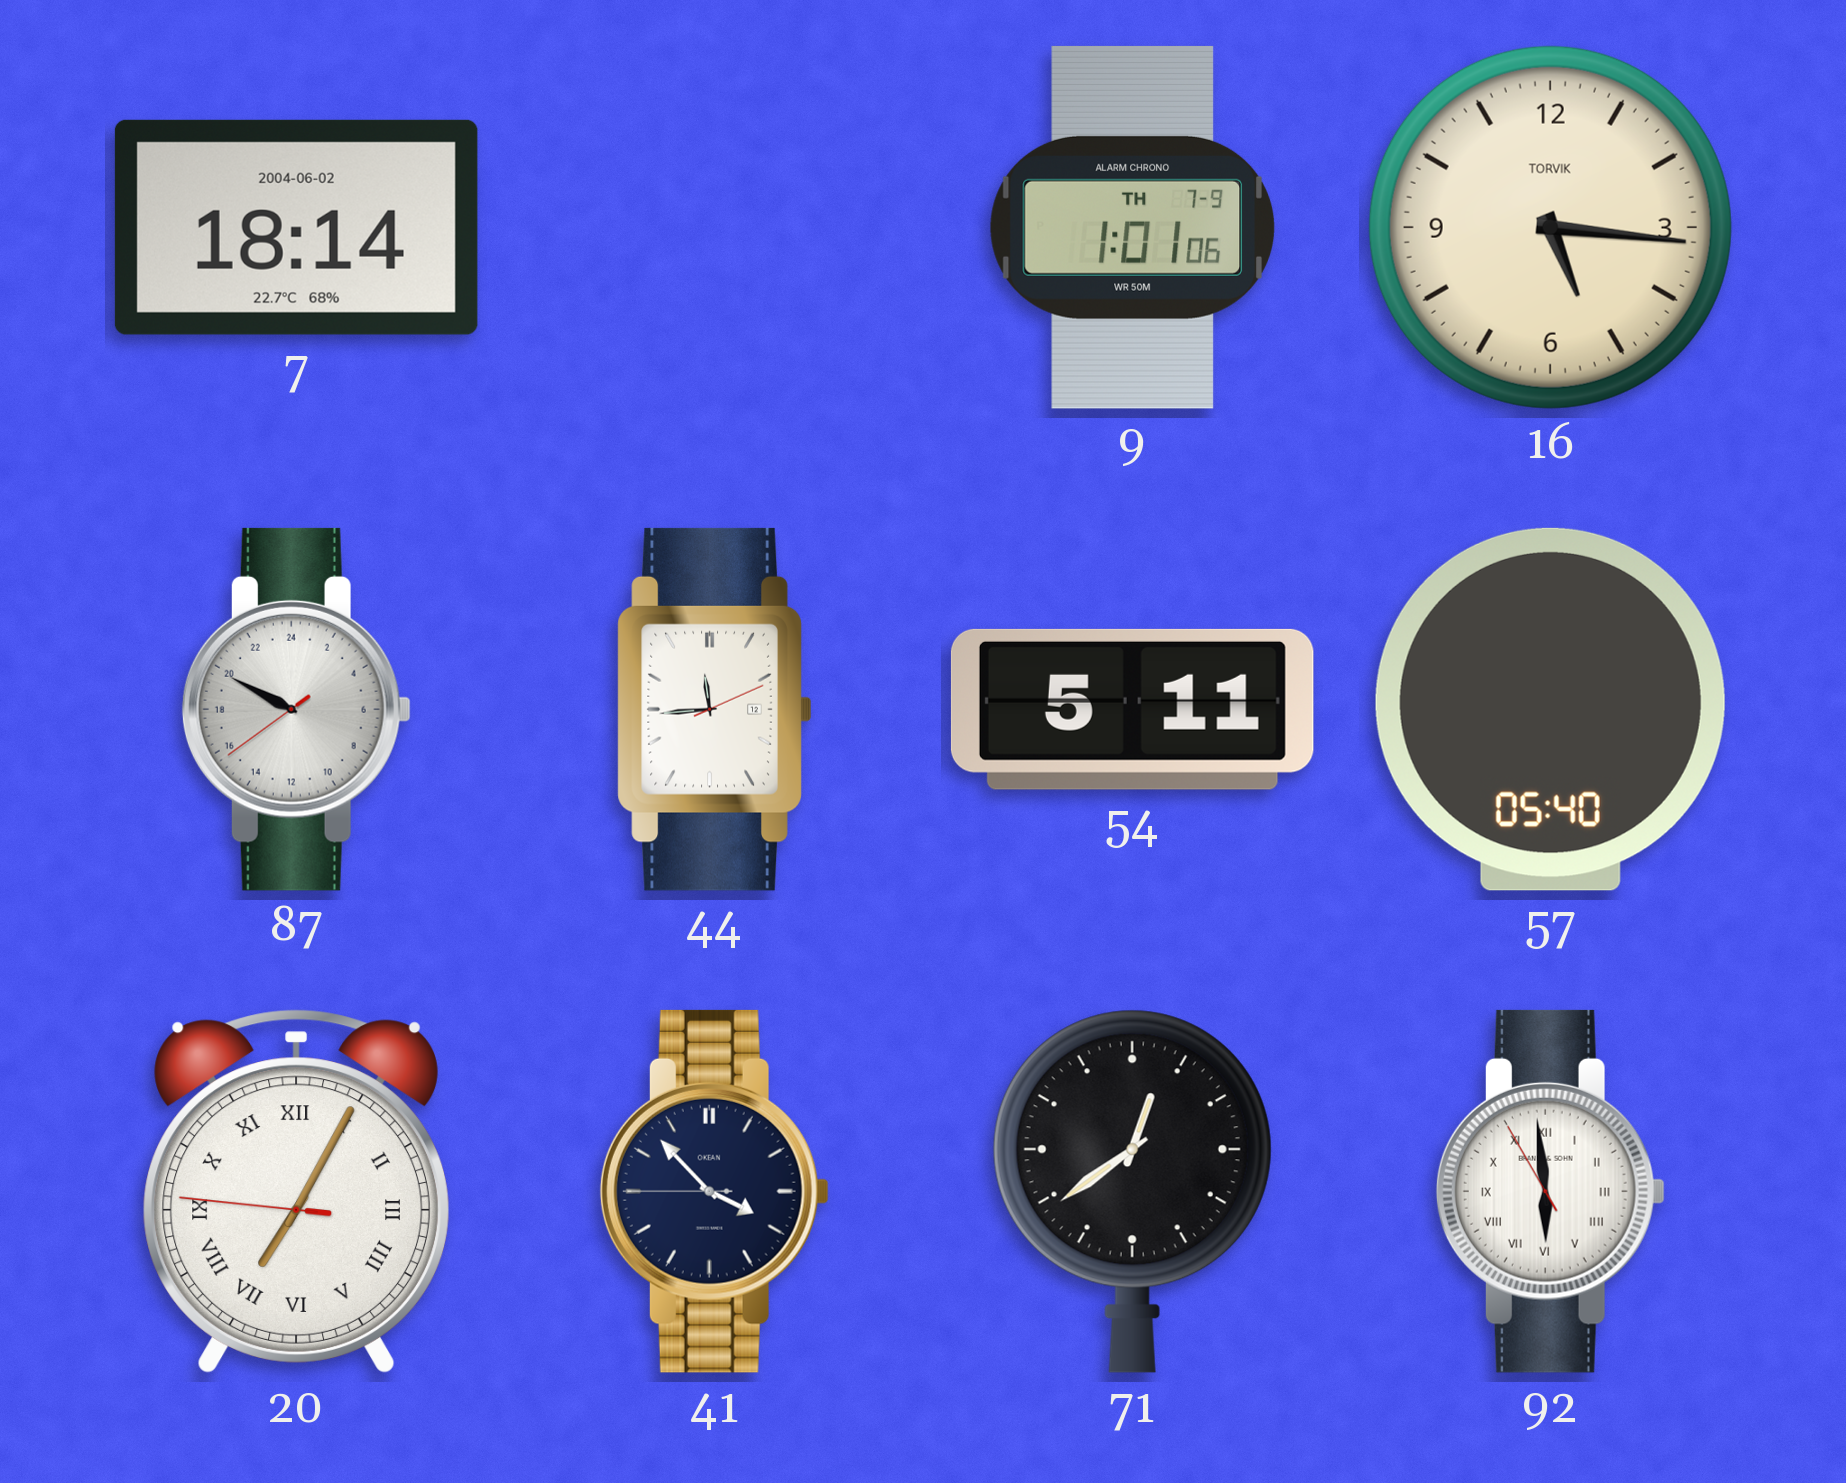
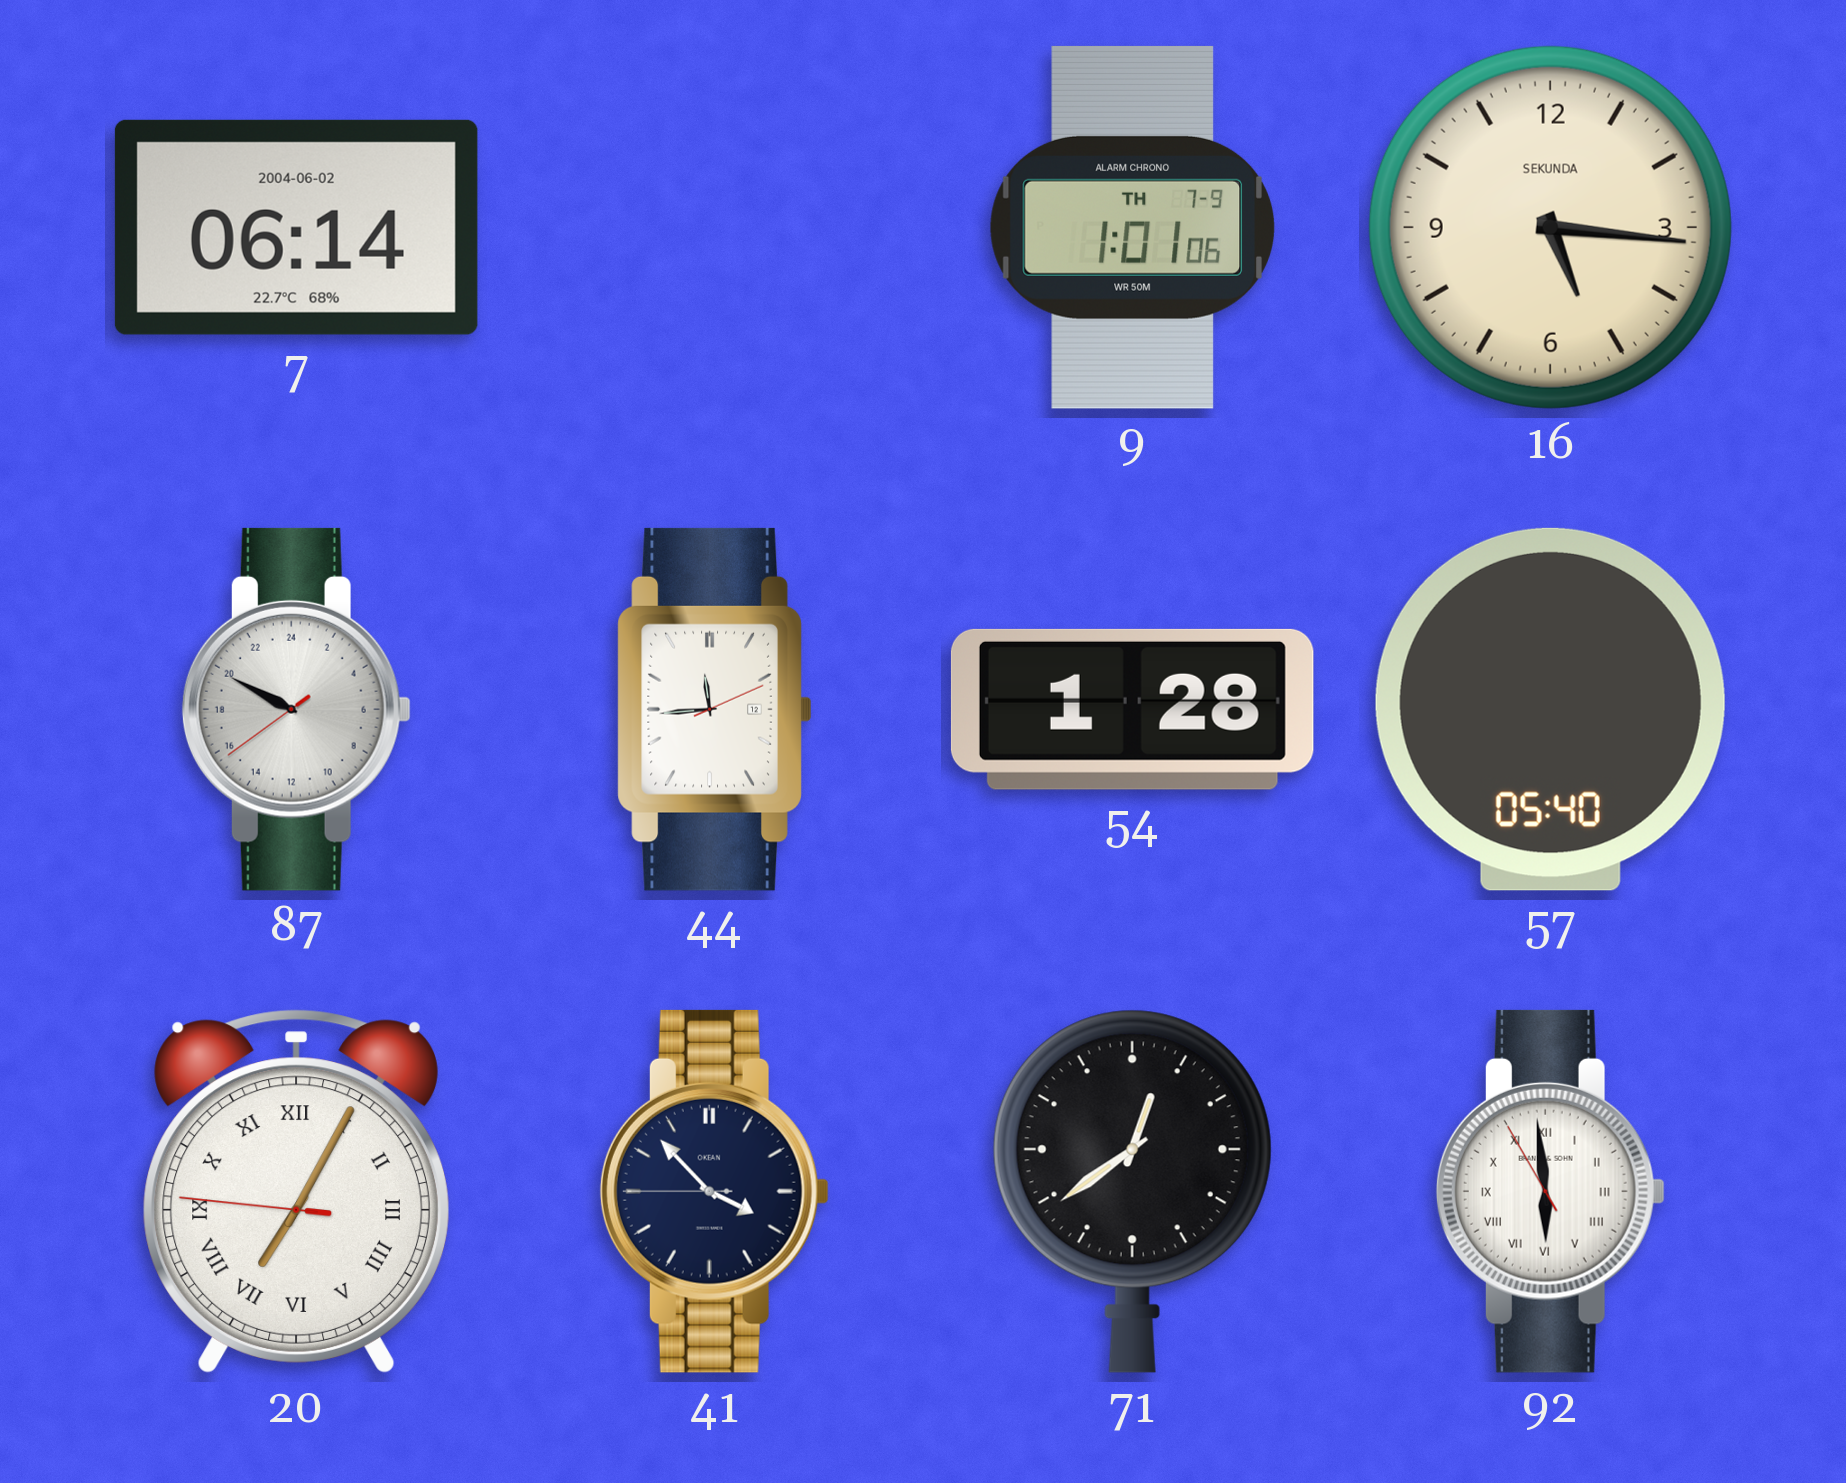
7: 18:14 -> 06:14 (296, 227)
16 brand: TORVIK -> SEKUNDA (1550, 227)
54: 5:11 -> 1:28 (1132, 709)
